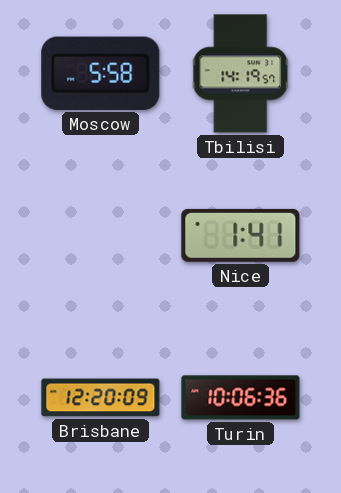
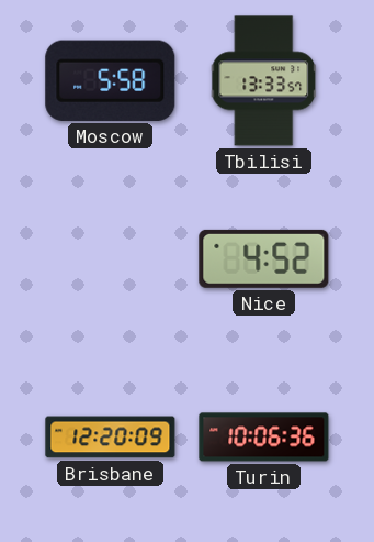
Tbilisi: 14:19 -> 13:33 (264, 81)
Nice: 1:41 -> 4:52 (264, 258)
